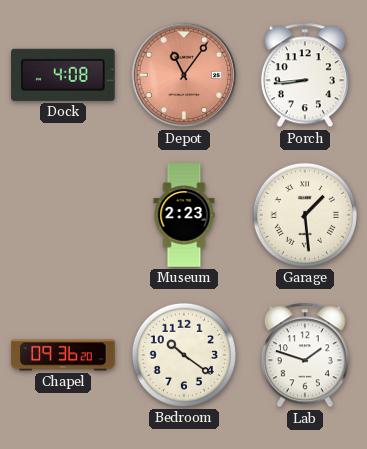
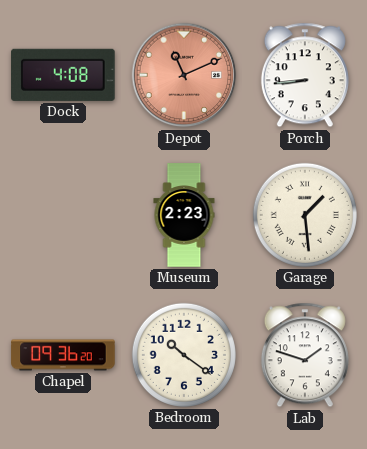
Depot: 11:06 -> 11:11 (184, 75)
